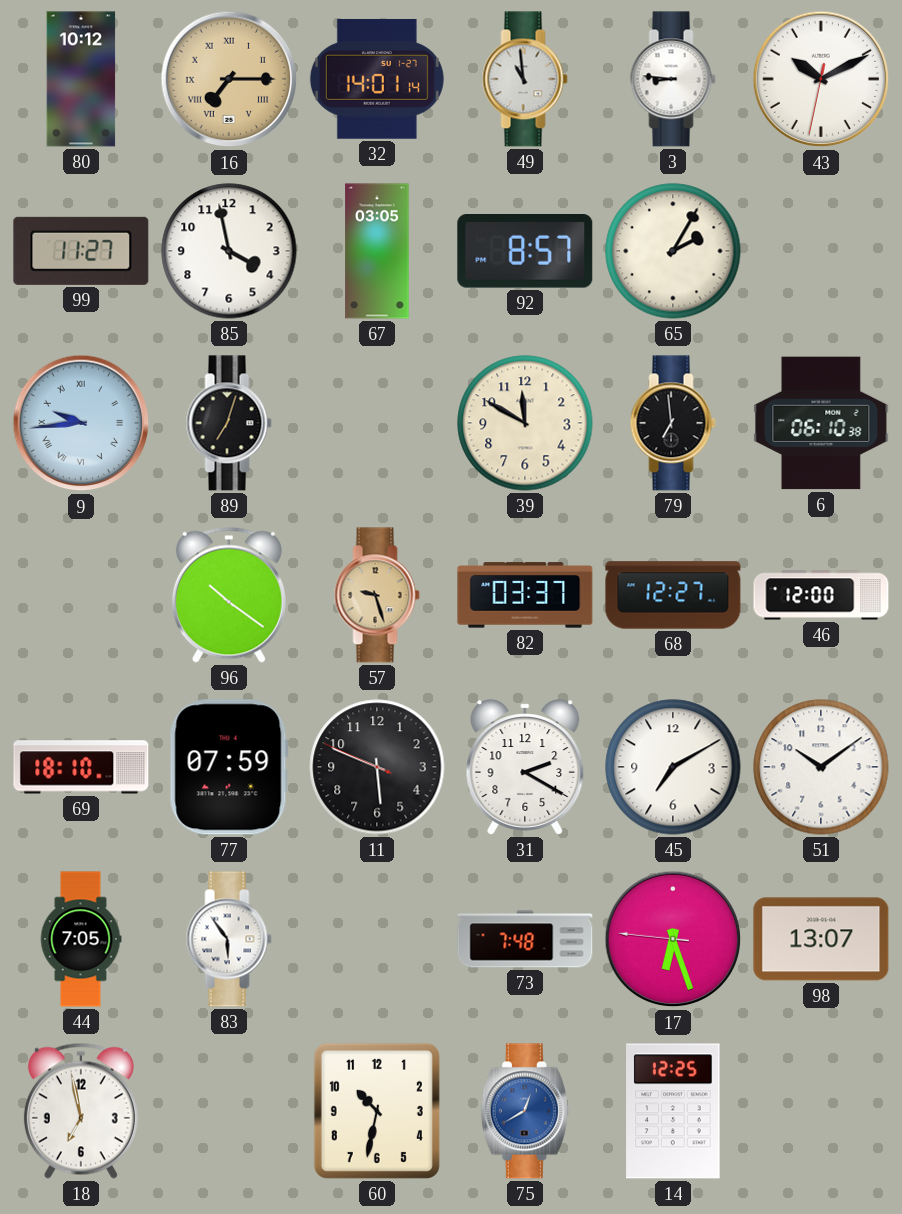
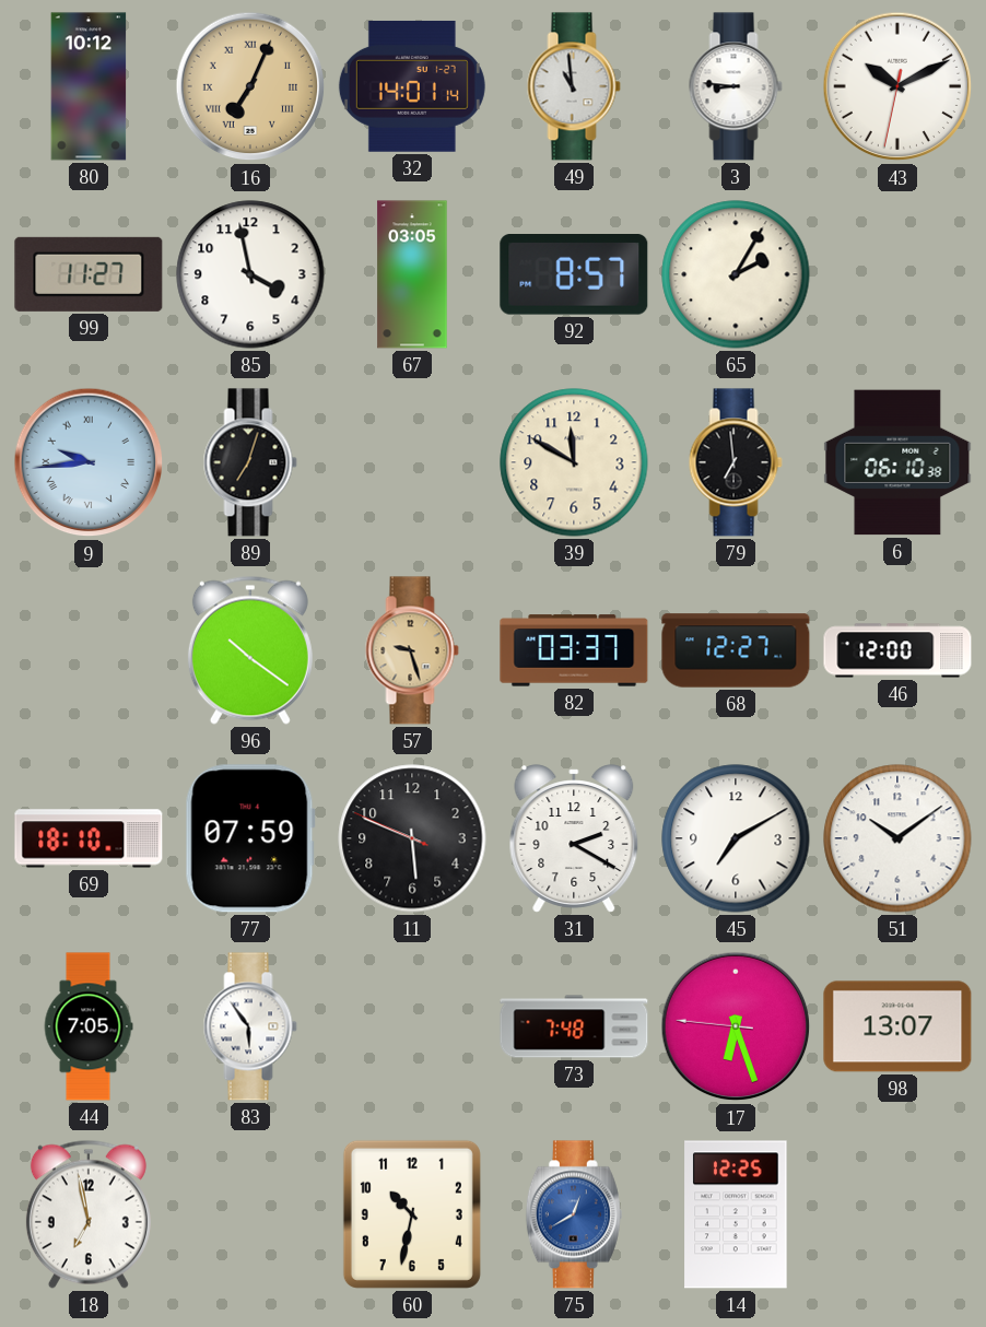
16: 7:15 -> 7:04 (250, 86)
